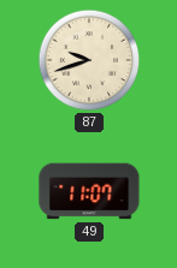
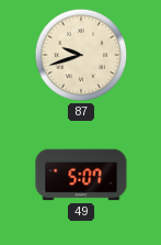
49: 11:07 -> 5:07 (81, 175)
